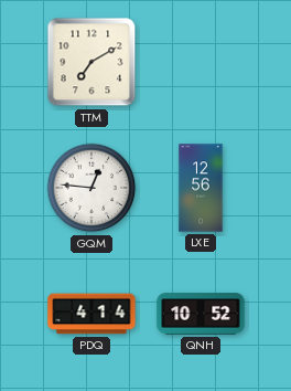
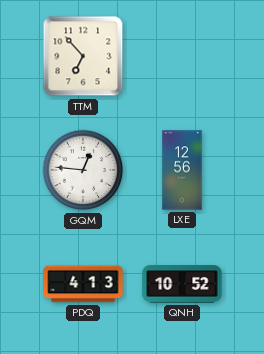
TTM: 7:10 -> 6:53 (83, 56)
PDQ: 4:14 -> 4:13 (83, 284)
